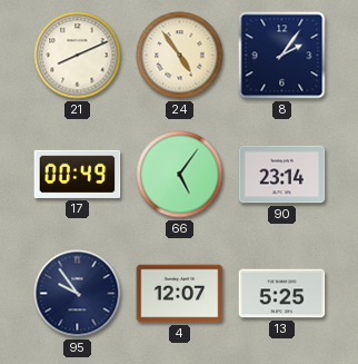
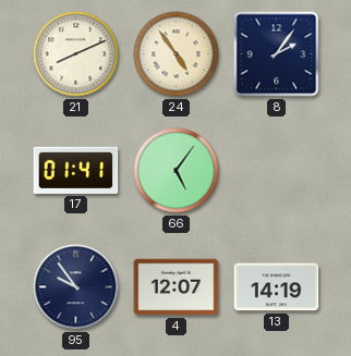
17: 00:49 -> 01:41 (76, 170)
90: 23:14 -> none (282, 175)
13: 5:25 -> 14:19 (277, 287)
